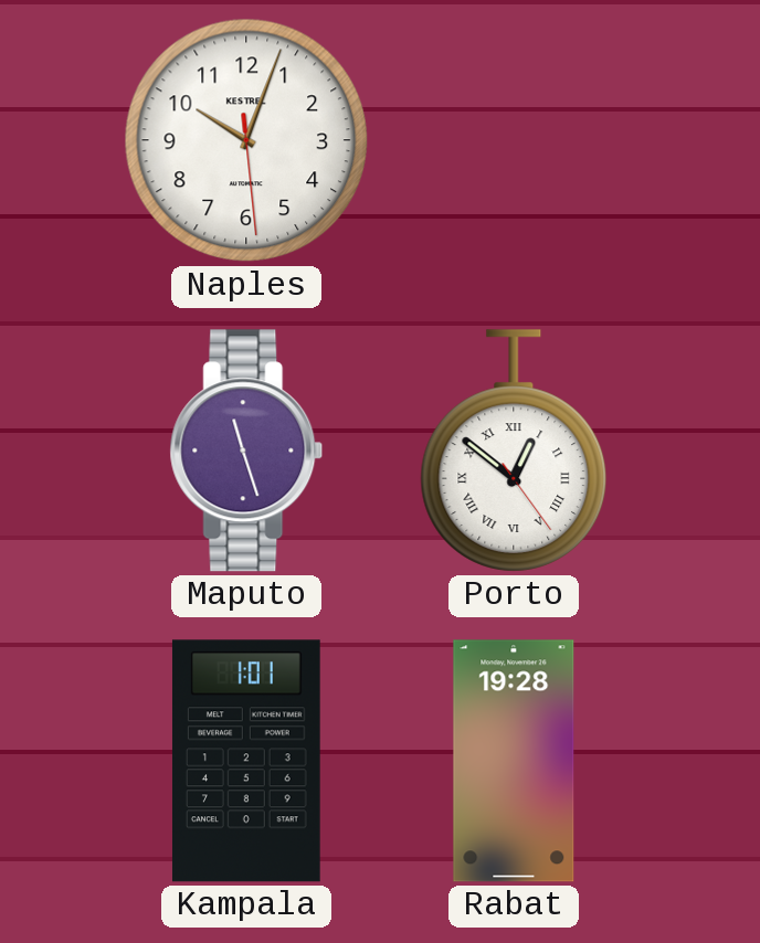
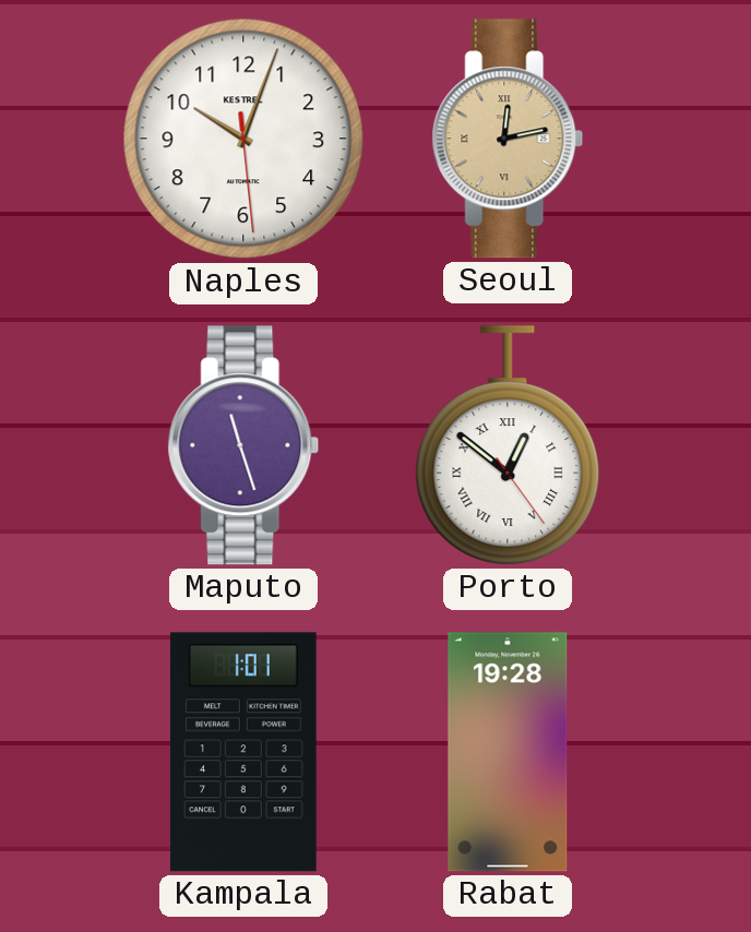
Seoul: none -> 12:13 (508, 139)
